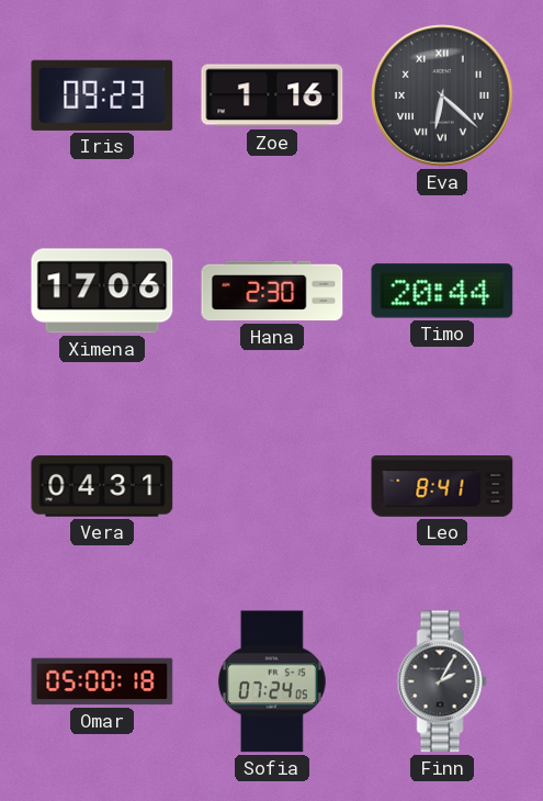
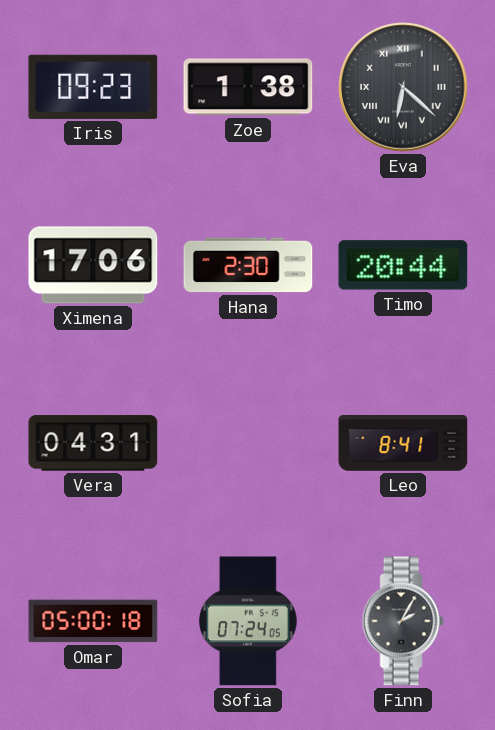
Zoe: 1:16 -> 1:38 (248, 87)
